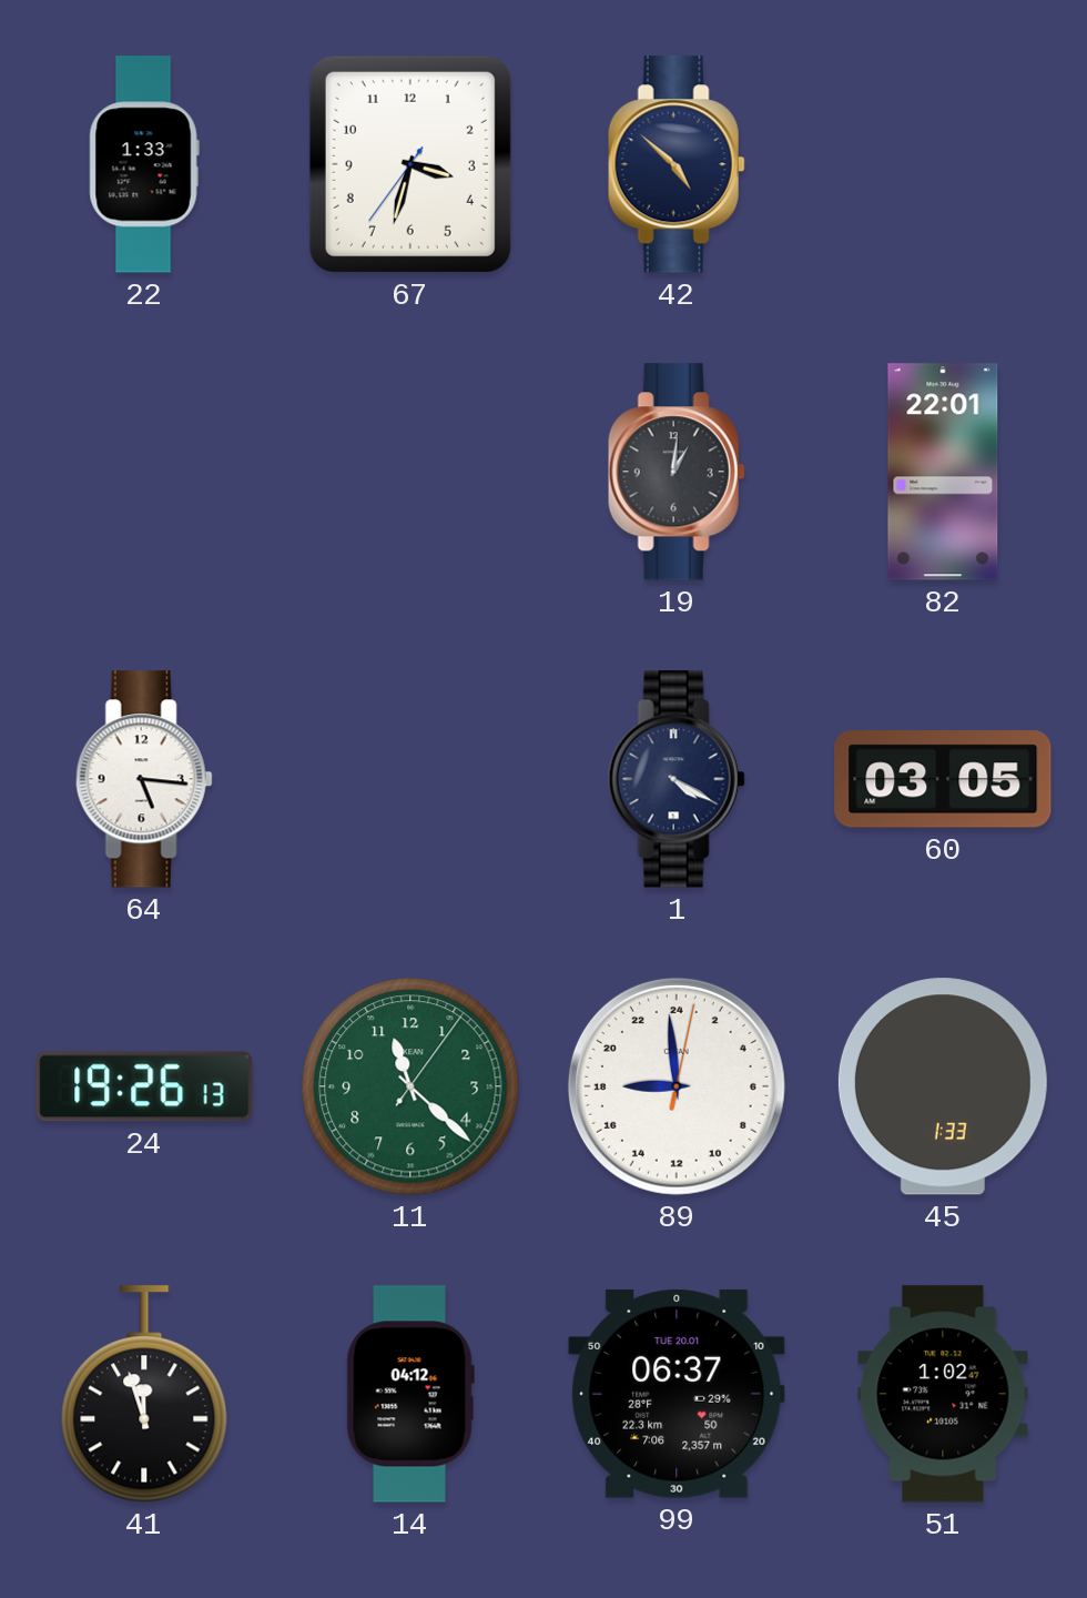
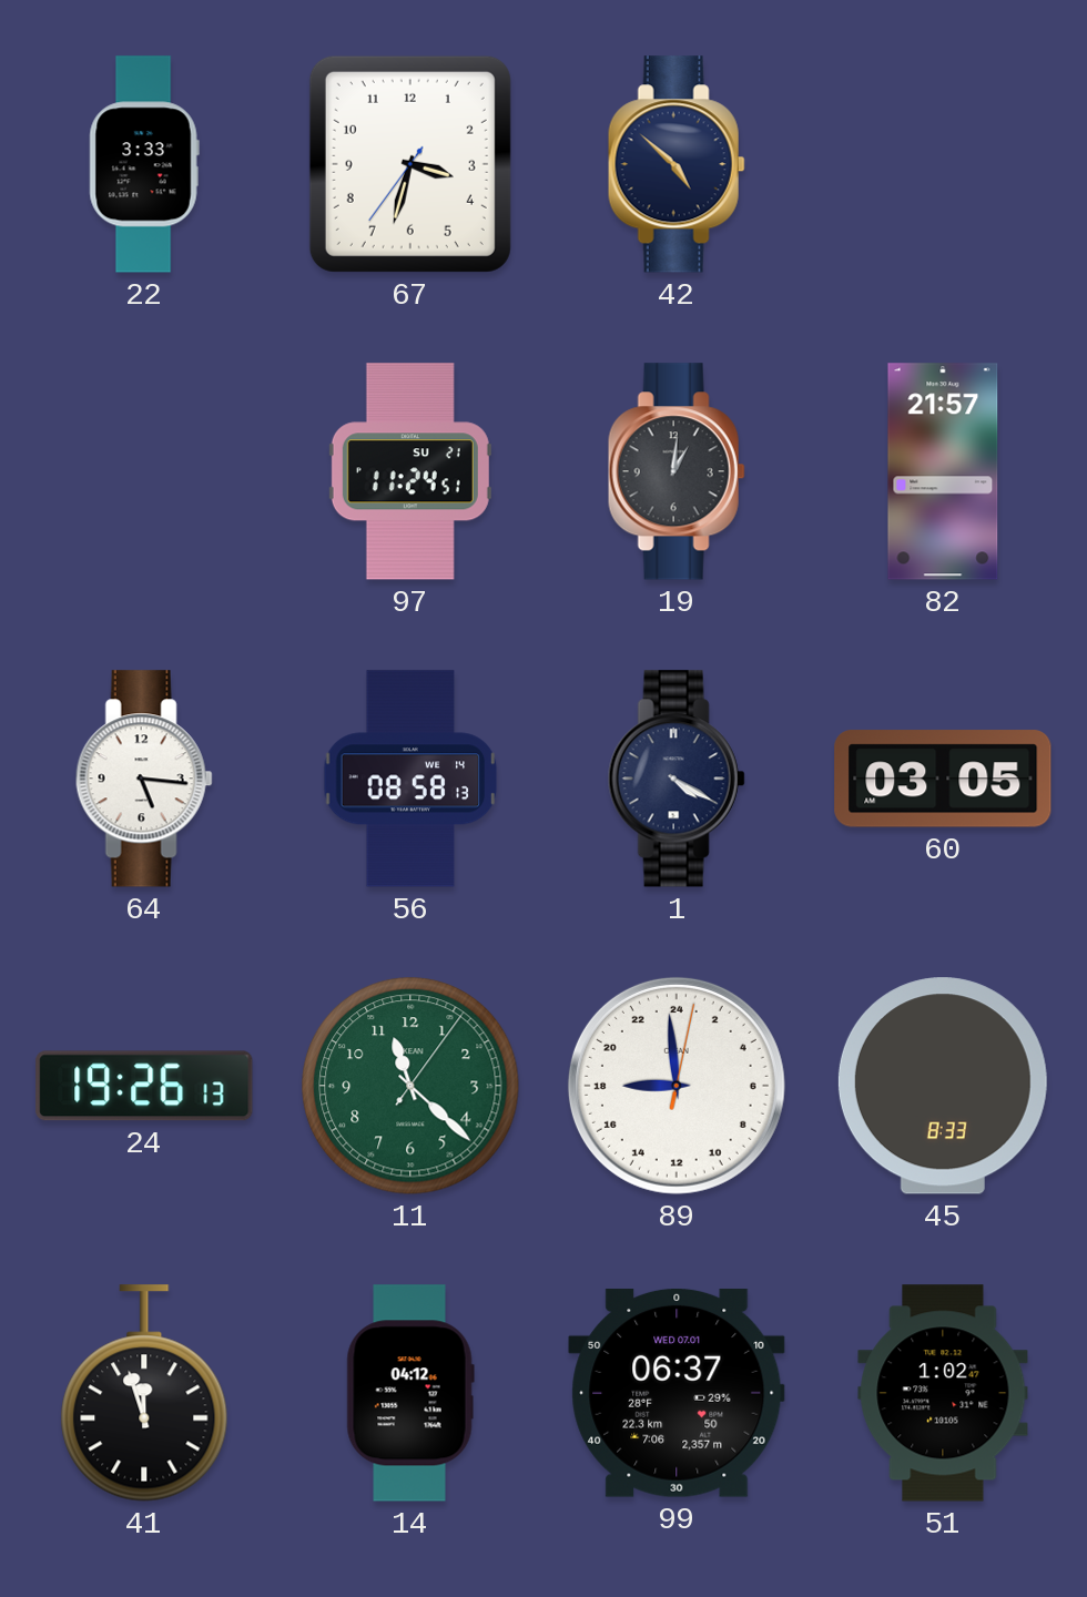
22: 1:33 -> 3:33 (144, 164)
97: none -> 11:24 (410, 471)
82: 22:01 -> 21:57 (943, 471)
56: none -> 08:58 (410, 779)
45: 1:33 -> 8:33 (943, 1086)
99 date: TUE 20.01 -> WED 07.01 (677, 1393)
